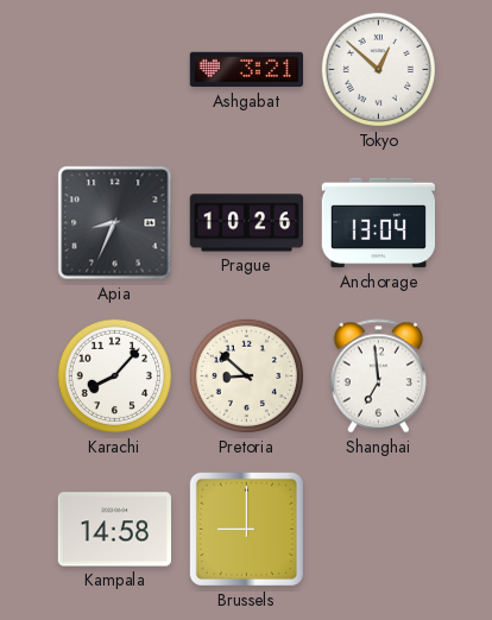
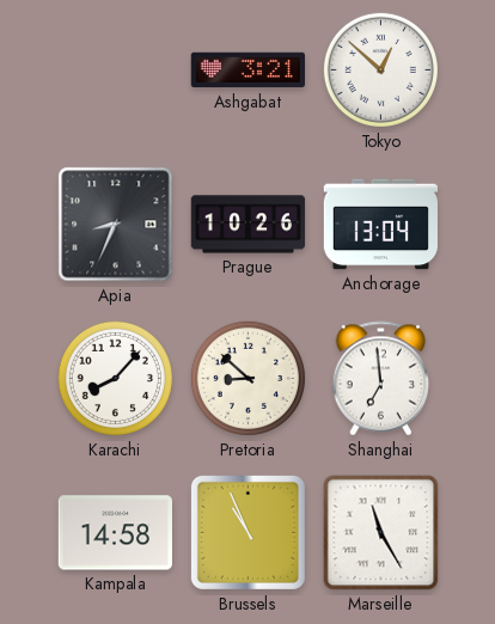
Brussels: 9:00 -> 10:56 (247, 532)
Marseille: none -> 11:25 (381, 533)
